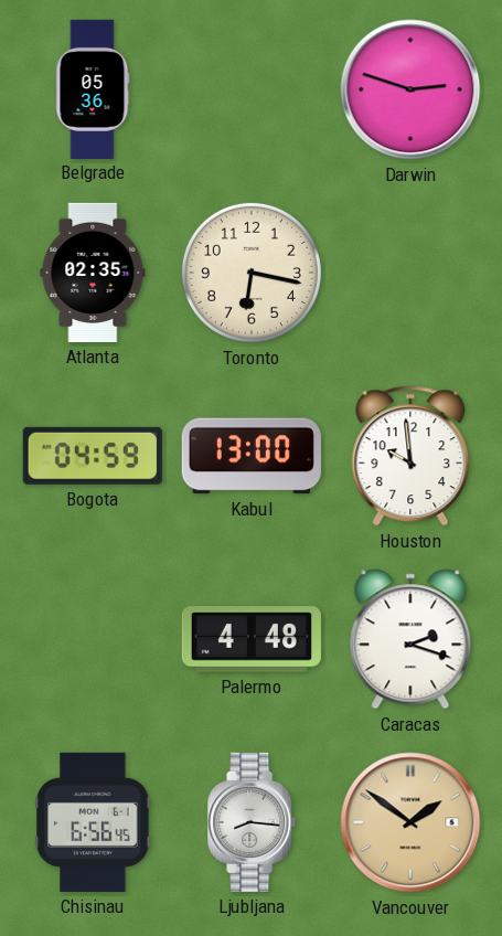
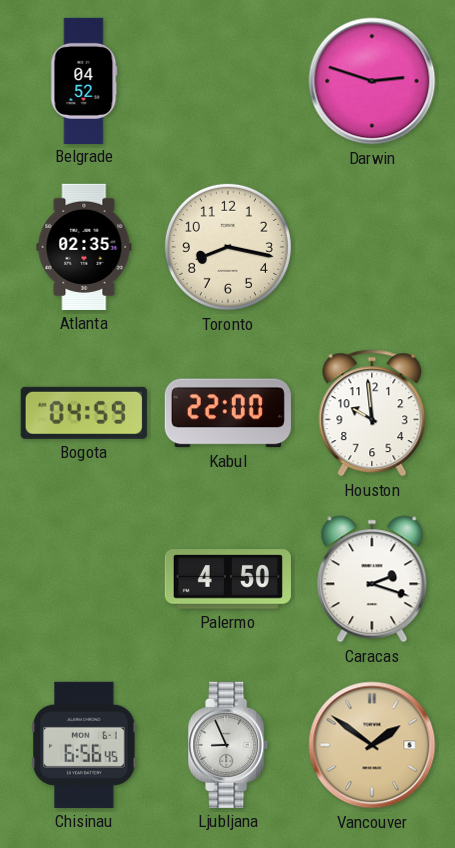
Belgrade: 05:36 -> 04:52 (84, 80)
Toronto: 6:17 -> 8:17 (228, 247)
Kabul: 13:00 -> 22:00 (228, 413)
Palermo: 4:48 -> 4:50 (228, 579)
Ljubljana: 8:16 -> 8:56 (229, 745)
